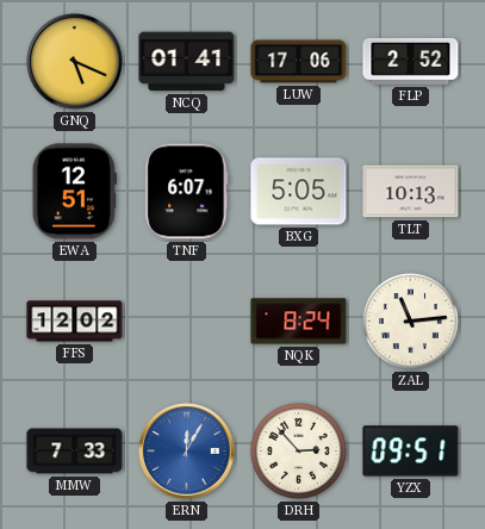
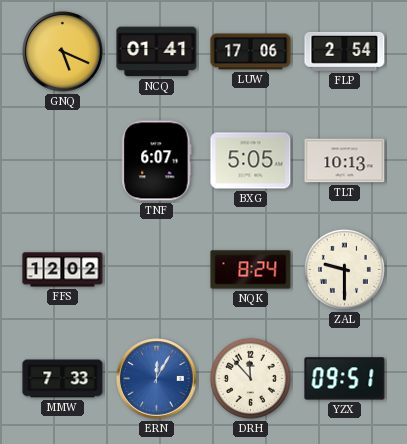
FLP: 2:52 -> 2:54 (345, 51)
EWA: 12:51 -> none (74, 192)
ZAL: 11:14 -> 9:30 (344, 269)
DRH: 2:53 -> 11:53 (250, 378)
